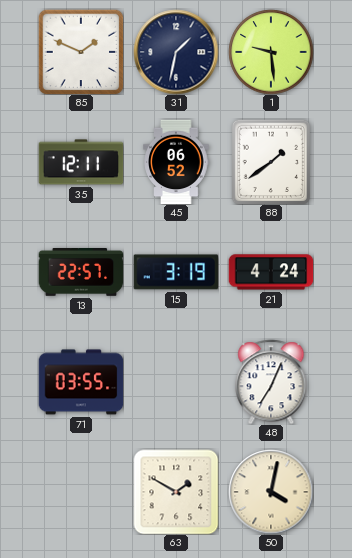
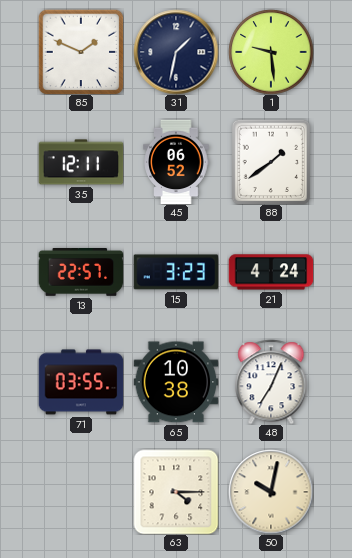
15: 3:19 -> 3:23 (176, 272)
65: none -> 10:38 (176, 382)
63: 1:50 -> 4:15 (176, 492)
50: 4:02 -> 10:02 (271, 492)
